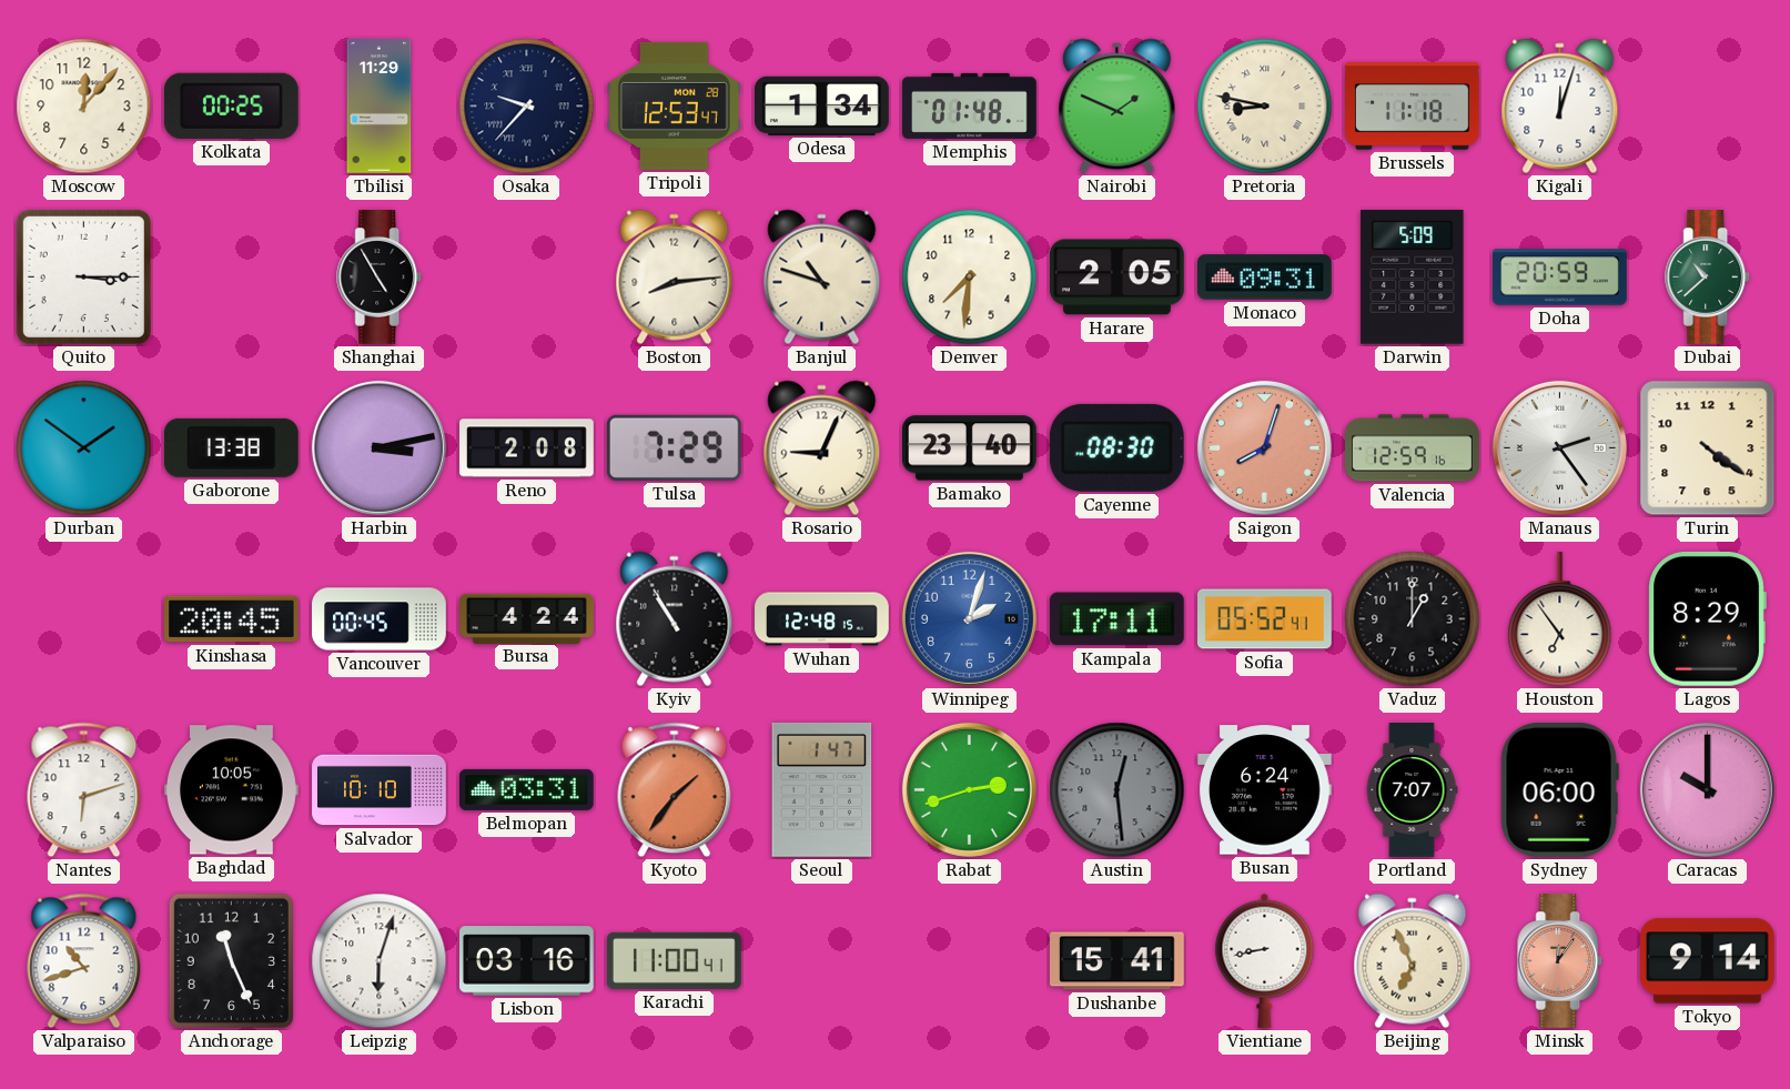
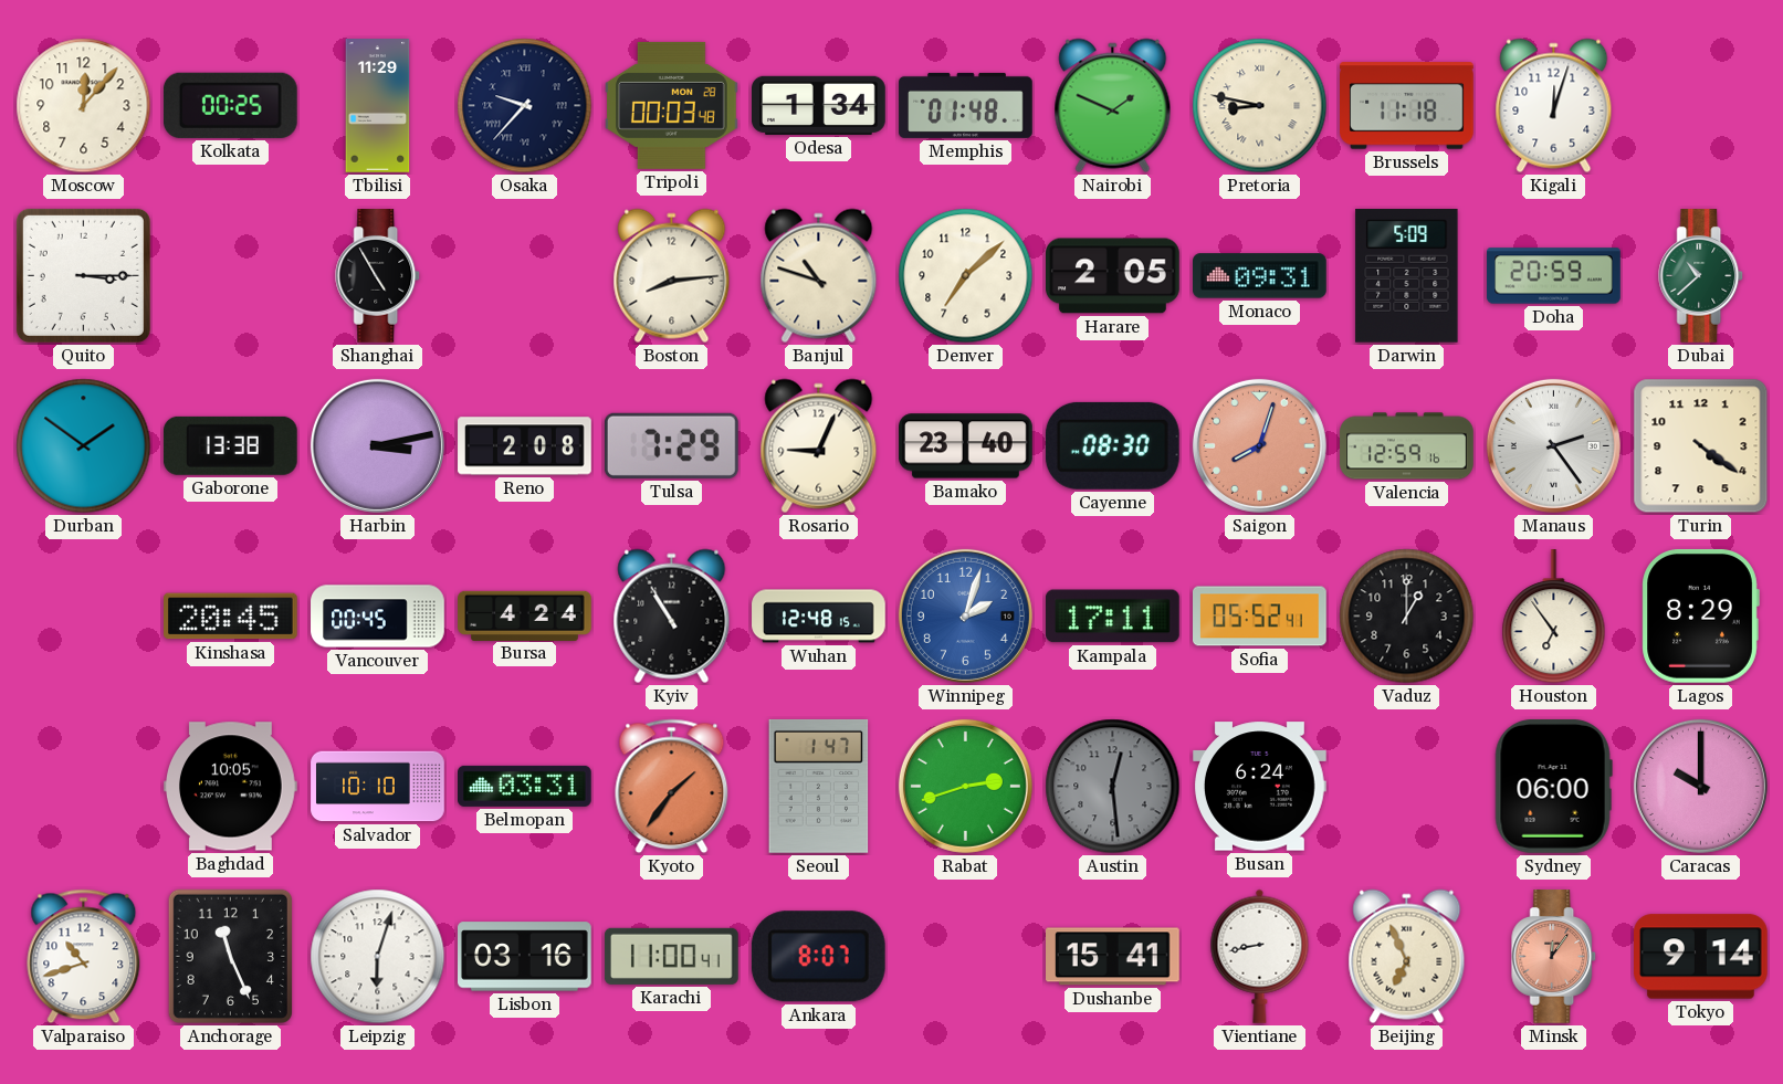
Tripoli: 12:53 -> 00:03 (672, 105)
Denver: 7:31 -> 7:08 (966, 276)
Nantes: 6:12 -> none (84, 790)
Portland: 7:07 -> none (1412, 790)
Ankara: none -> 8:07 (818, 957)
